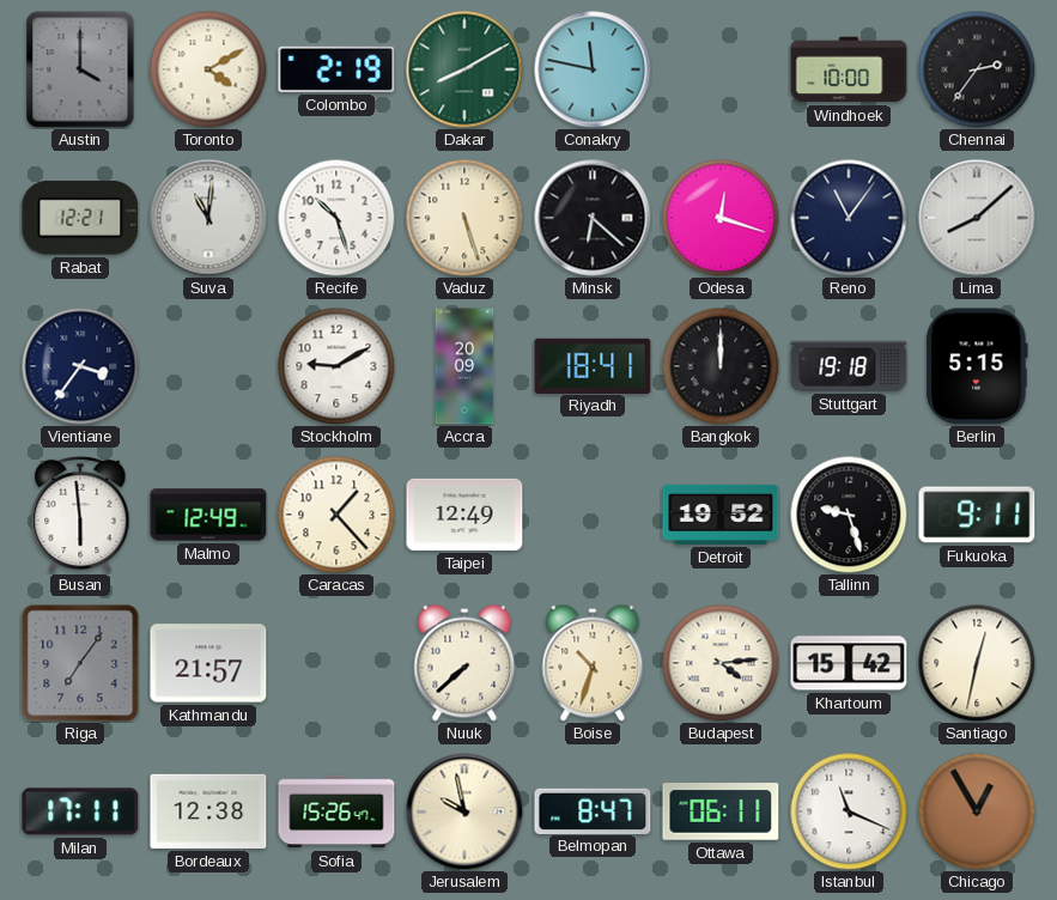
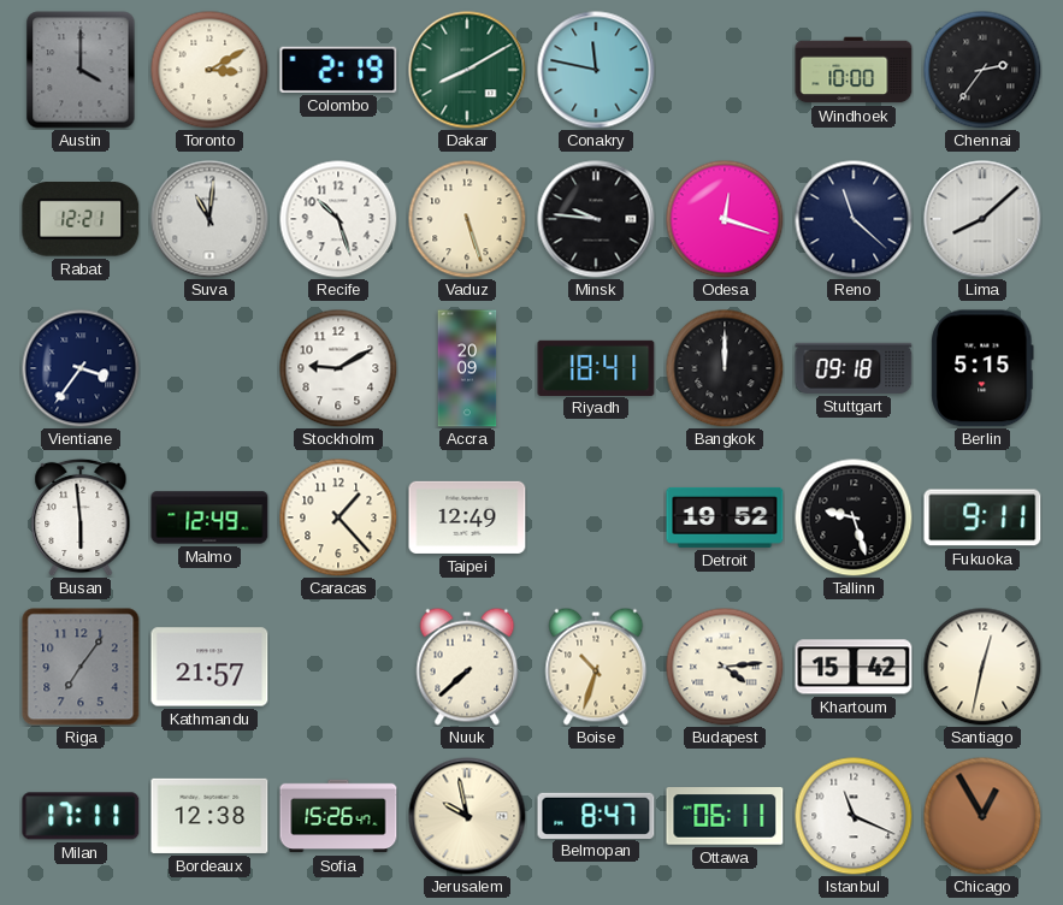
Toronto: 4:10 -> 3:10 (209, 70)
Minsk: 6:22 -> 9:46 (596, 219)
Reno: 11:06 -> 11:22 (854, 219)
Stuttgart: 19:18 -> 09:18 (854, 368)
